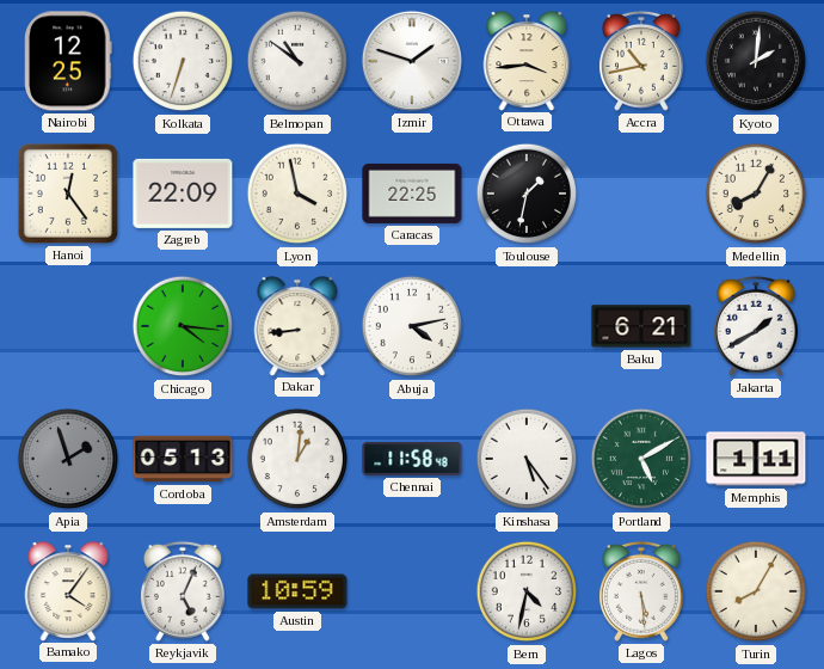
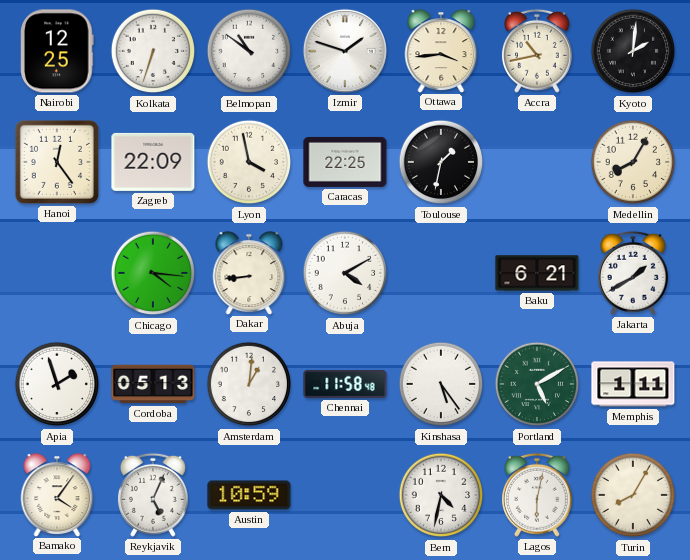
Abuja: 4:13 -> 4:10 (345, 273)
Apia dial: grey -> white (57, 384)
Lagos: 5:29 -> 6:02 (537, 495)
